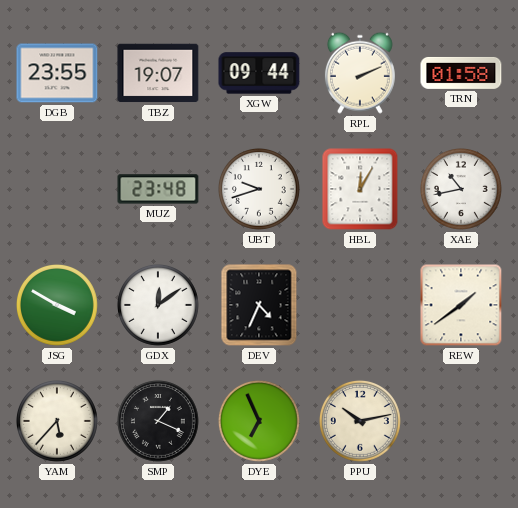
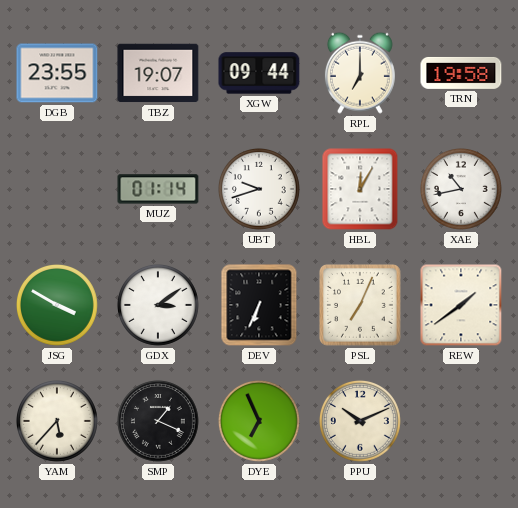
RPL: 2:11 -> 7:00 (360, 73)
TRN: 01:58 -> 19:58 (461, 73)
MUZ: 23:48 -> 01:14 (158, 189)
GDX: 12:09 -> 3:09 (158, 305)
DEV: 4:34 -> 6:34 (259, 305)
PSL: none -> 7:04 (360, 305)
PPU: 10:13 -> 10:11 (360, 421)
